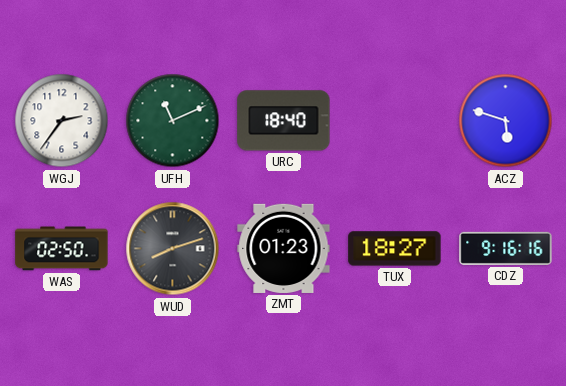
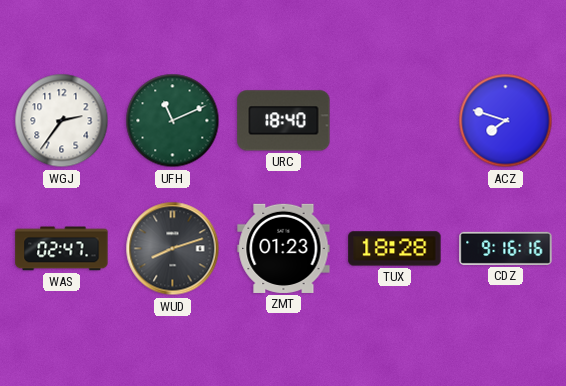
ACZ: 5:48 -> 7:48 (506, 121)
WAS: 02:50 -> 02:47 (62, 249)
TUX: 18:27 -> 18:28 (395, 249)
